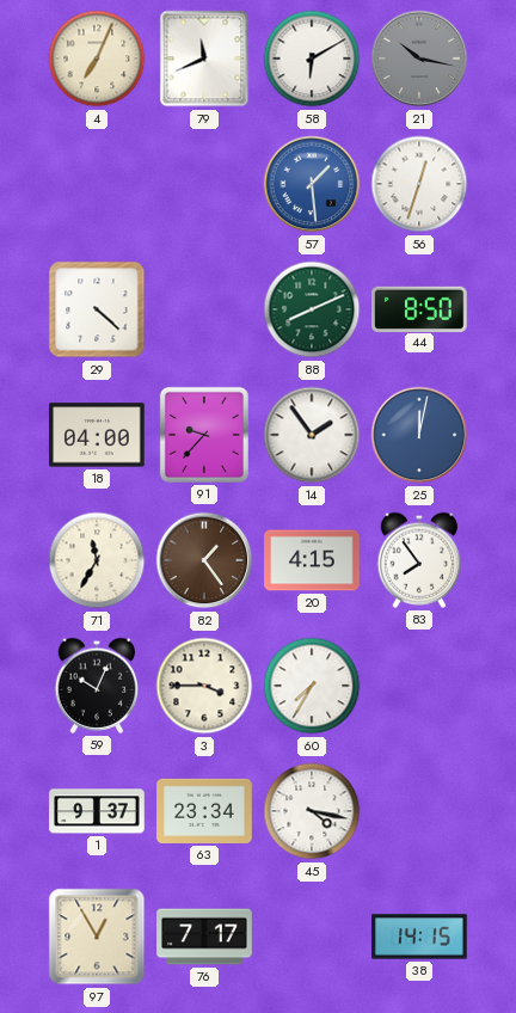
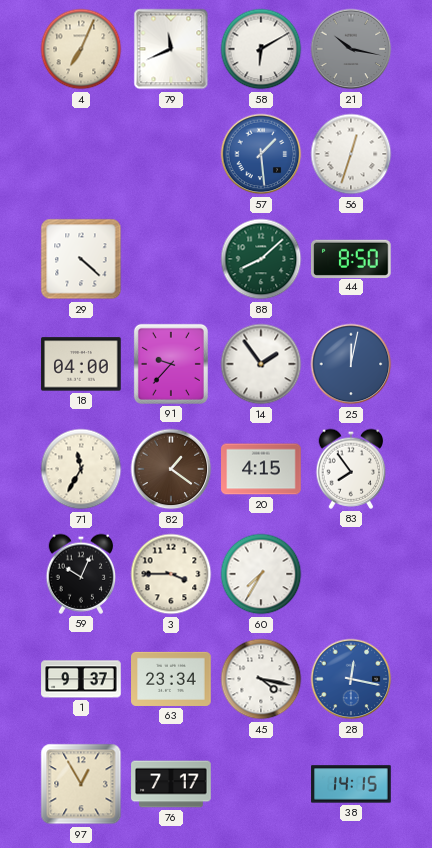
88: 8:11 -> 8:08 (261, 259)
82: 1:24 -> 1:21 (171, 469)
28: none -> 12:17 (351, 679)
